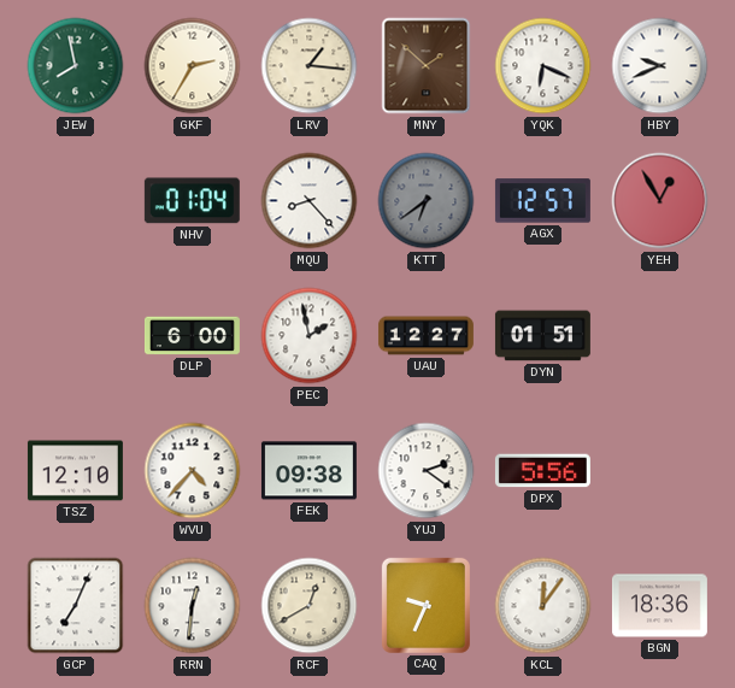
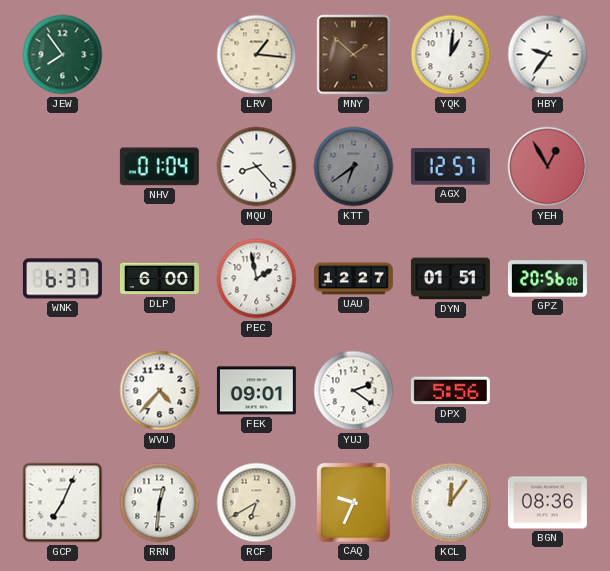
JEW: 7:58 -> 7:54 (63, 55)
GKF: 2:35 -> none (193, 66)
YQK: 6:19 -> 1:01 (451, 55)
HBY: 9:41 -> 9:36 (548, 55)
WNK: none -> 6:37 (62, 279)
GPZ: none -> 20:56 (547, 279)
TSZ: 12:10 -> none (75, 471)
FEK: 09:38 -> 09:01 (256, 391)
RCF: 12:40 -> 6:40 (257, 503)
BGN: 18:36 -> 08:36 (547, 503)
